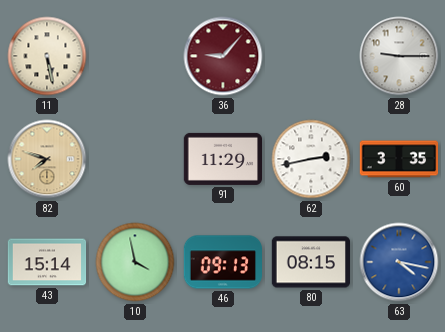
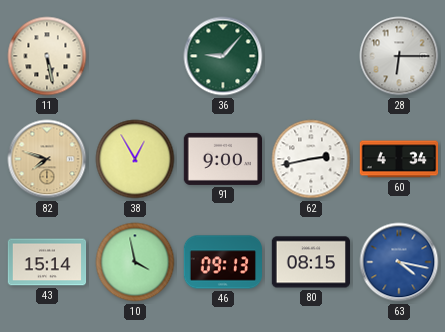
36 dial: burgundy -> green (223, 56)
28: 9:15 -> 6:15 (399, 56)
38: none -> 12:55 (135, 159)
91: 11:29 -> 9:00 (222, 159)
60: 3:35 -> 4:34 (399, 159)
